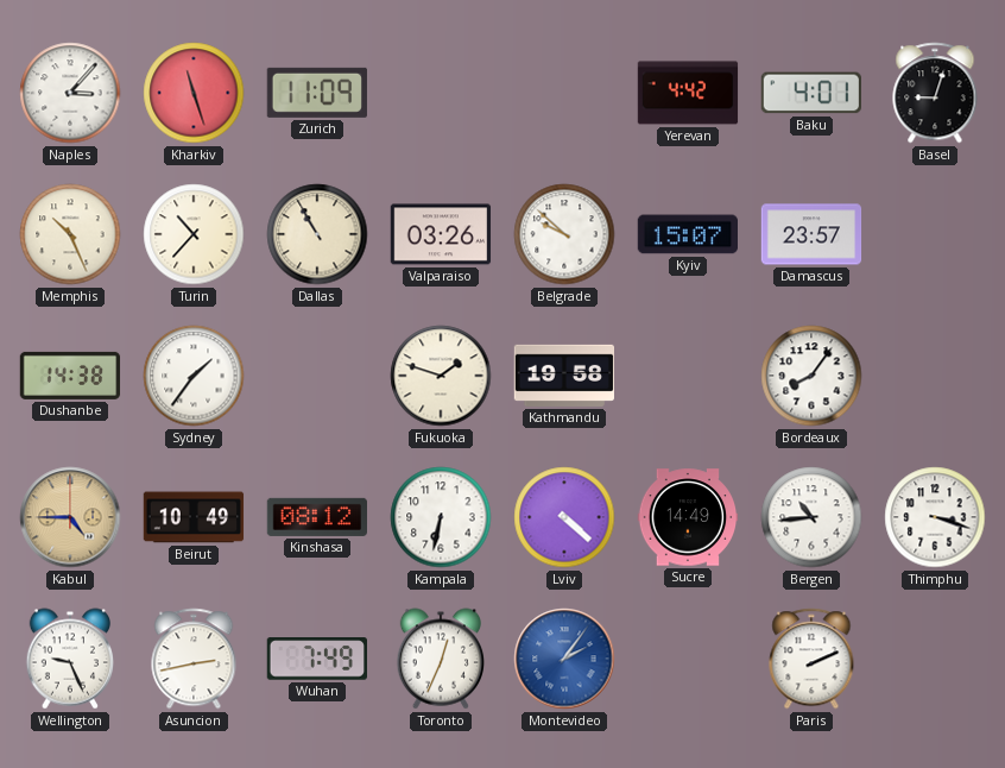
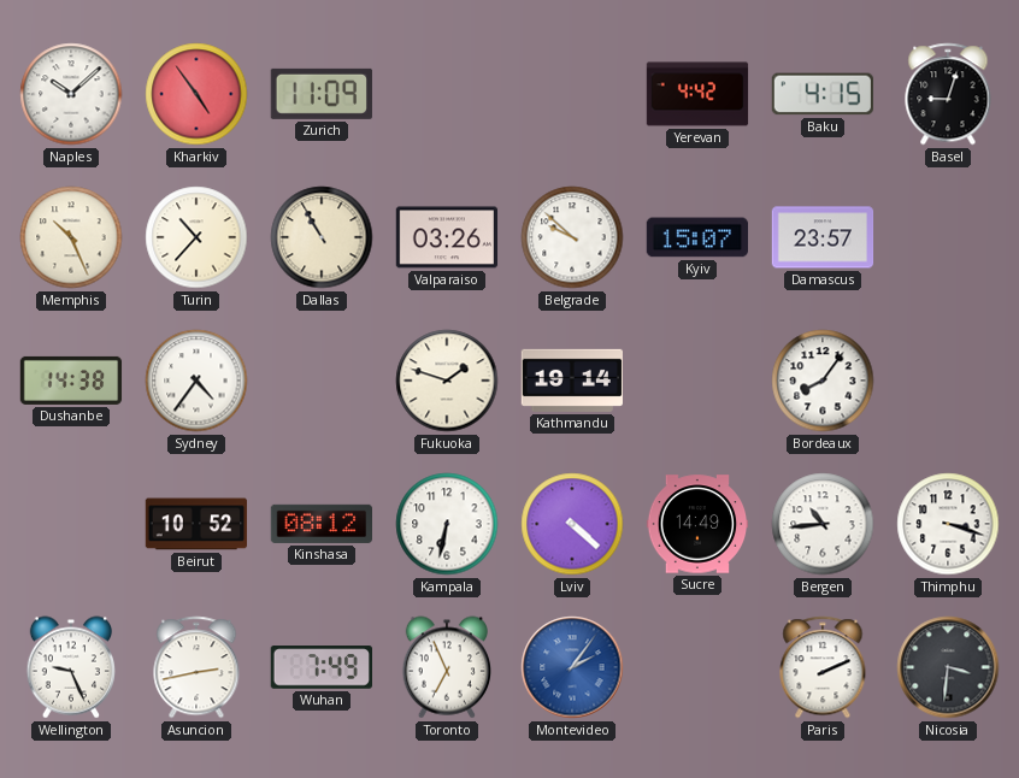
Naples: 3:07 -> 10:08 (71, 94)
Kharkiv: 11:27 -> 4:54 (196, 94)
Baku: 4:01 -> 4:15 (823, 94)
Sydney: 1:36 -> 4:36 (196, 381)
Kathmandu: 19:58 -> 19:14 (571, 381)
Kabul: 4:45 -> none (70, 517)
Beirut: 10:49 -> 10:52 (196, 524)
Toronto: 12:34 -> 6:56 (446, 667)
Nicosia: none -> 3:31 (948, 667)
